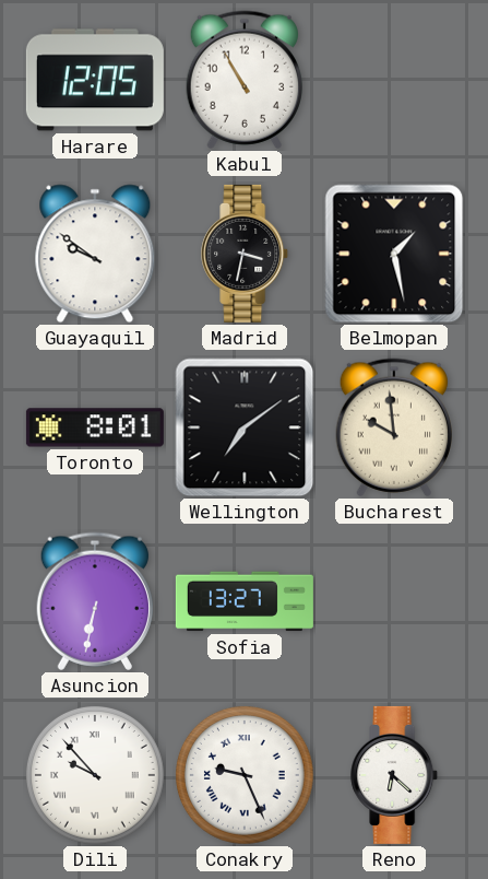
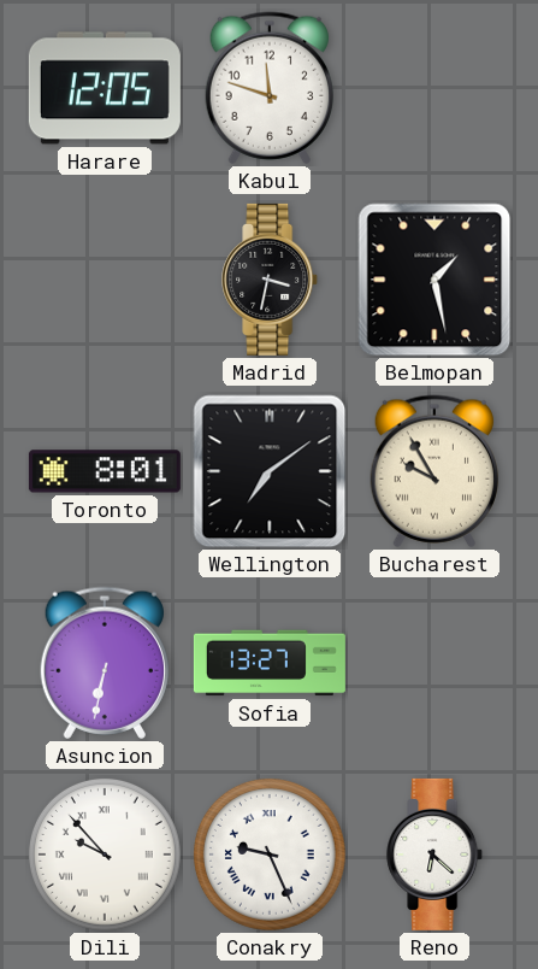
Kabul: 10:55 -> 11:48 (268, 88)
Guayaquil: 9:51 -> none (95, 254)
Bucharest: 9:59 -> 9:55 (433, 471)
